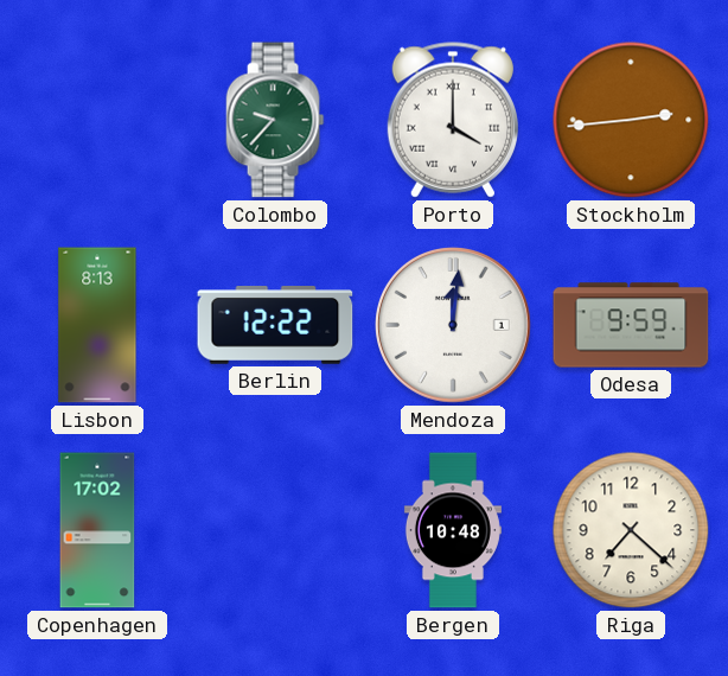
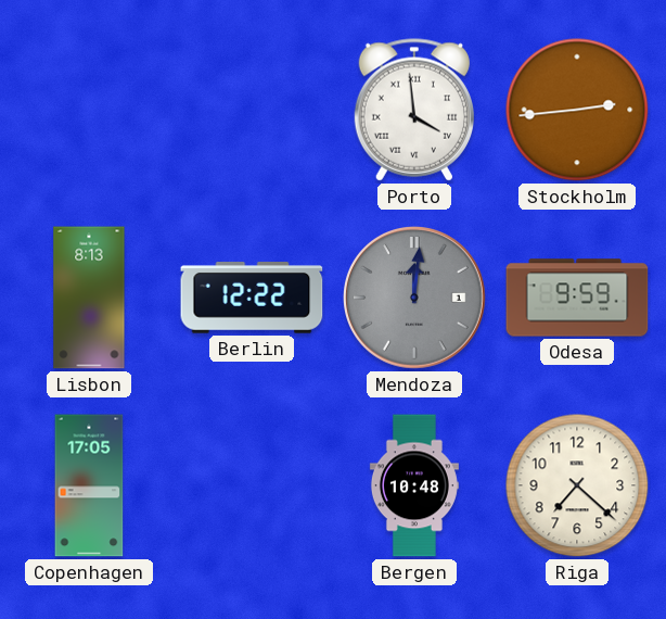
Colombo: 9:37 -> none (275, 120)
Porto: 4:00 -> 3:59 (414, 110)
Mendoza dial: white -> grey (415, 299)
Copenhagen: 17:02 -> 17:05 (89, 485)
